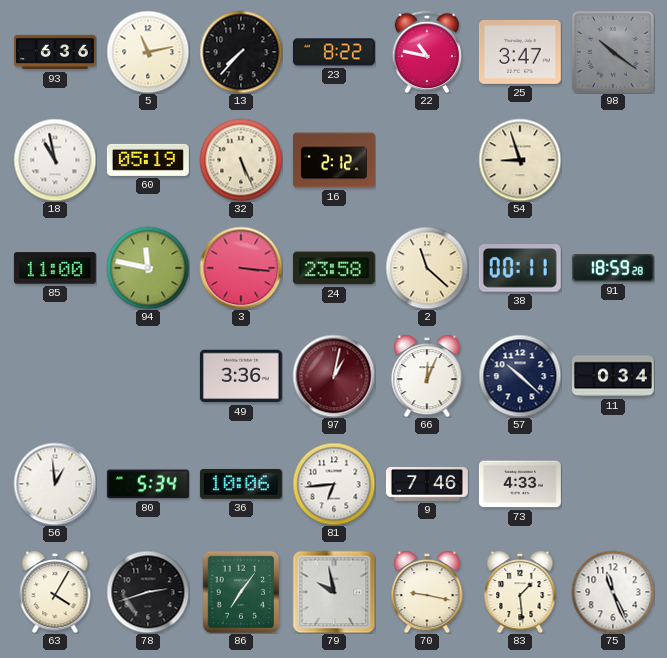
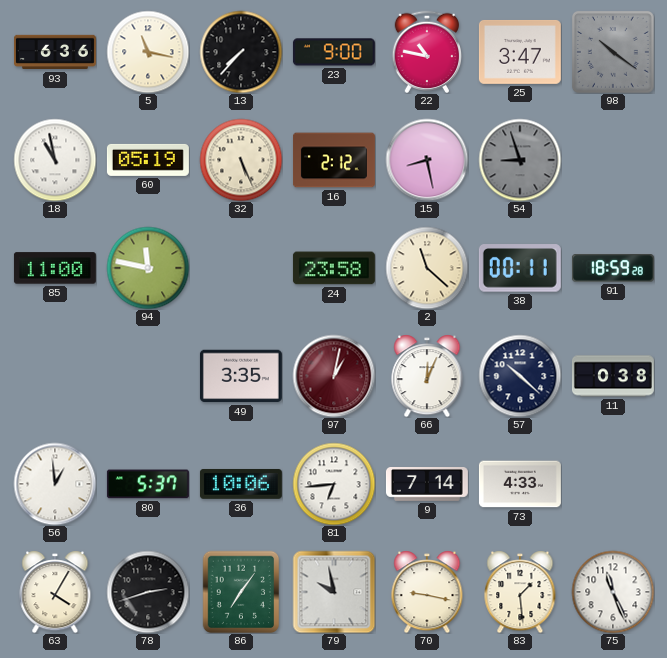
5: 11:13 -> 11:17 (148, 52)
23: 8:22 -> 9:00 (334, 52)
15: none -> 8:28 (427, 160)
54 dial: cream -> grey (520, 160)
3: 3:16 -> none (241, 268)
49: 3:36 -> 3:35 (241, 376)
11: 0:34 -> 0:38 (613, 376)
80: 5:34 -> 5:37 (148, 484)
9: 7:46 -> 7:14 (427, 485)
